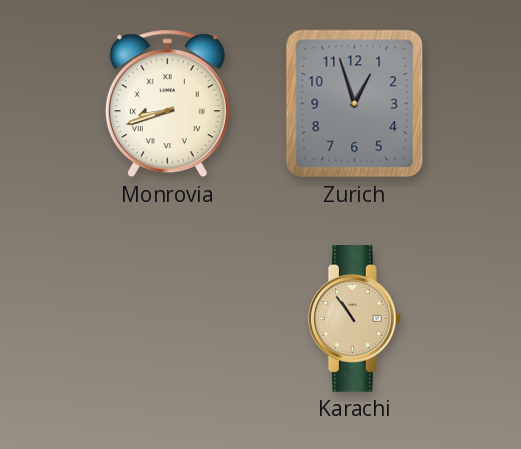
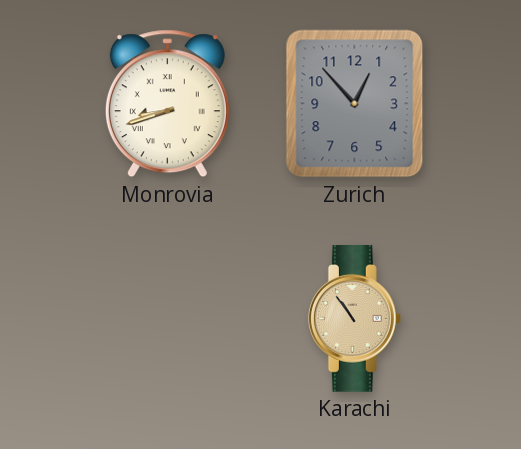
Zurich: 12:57 -> 12:53 (355, 104)
